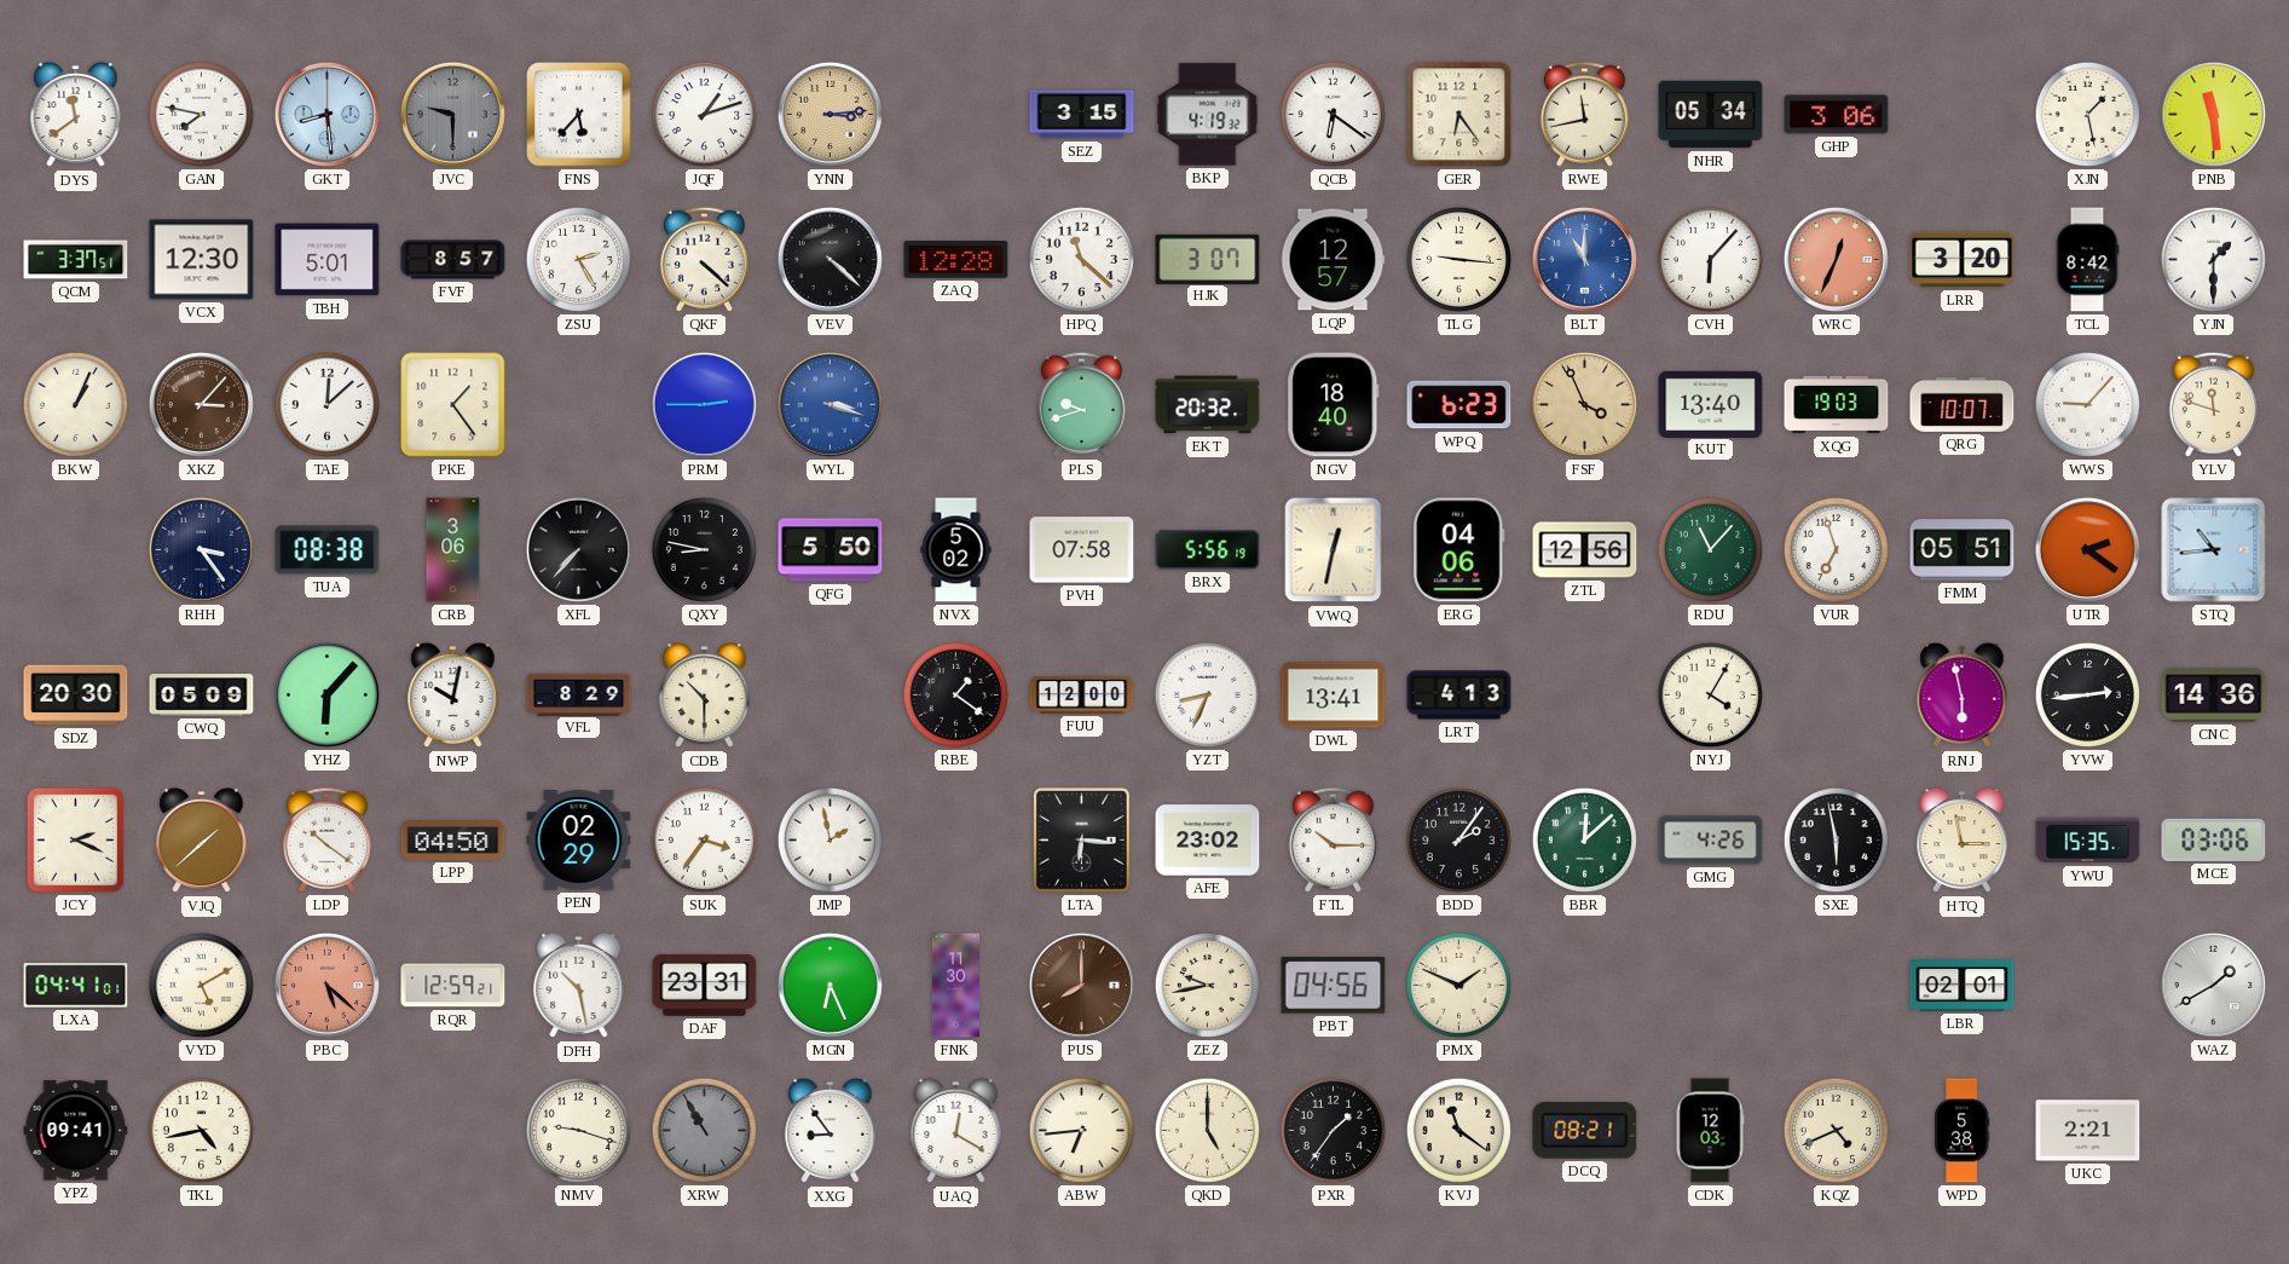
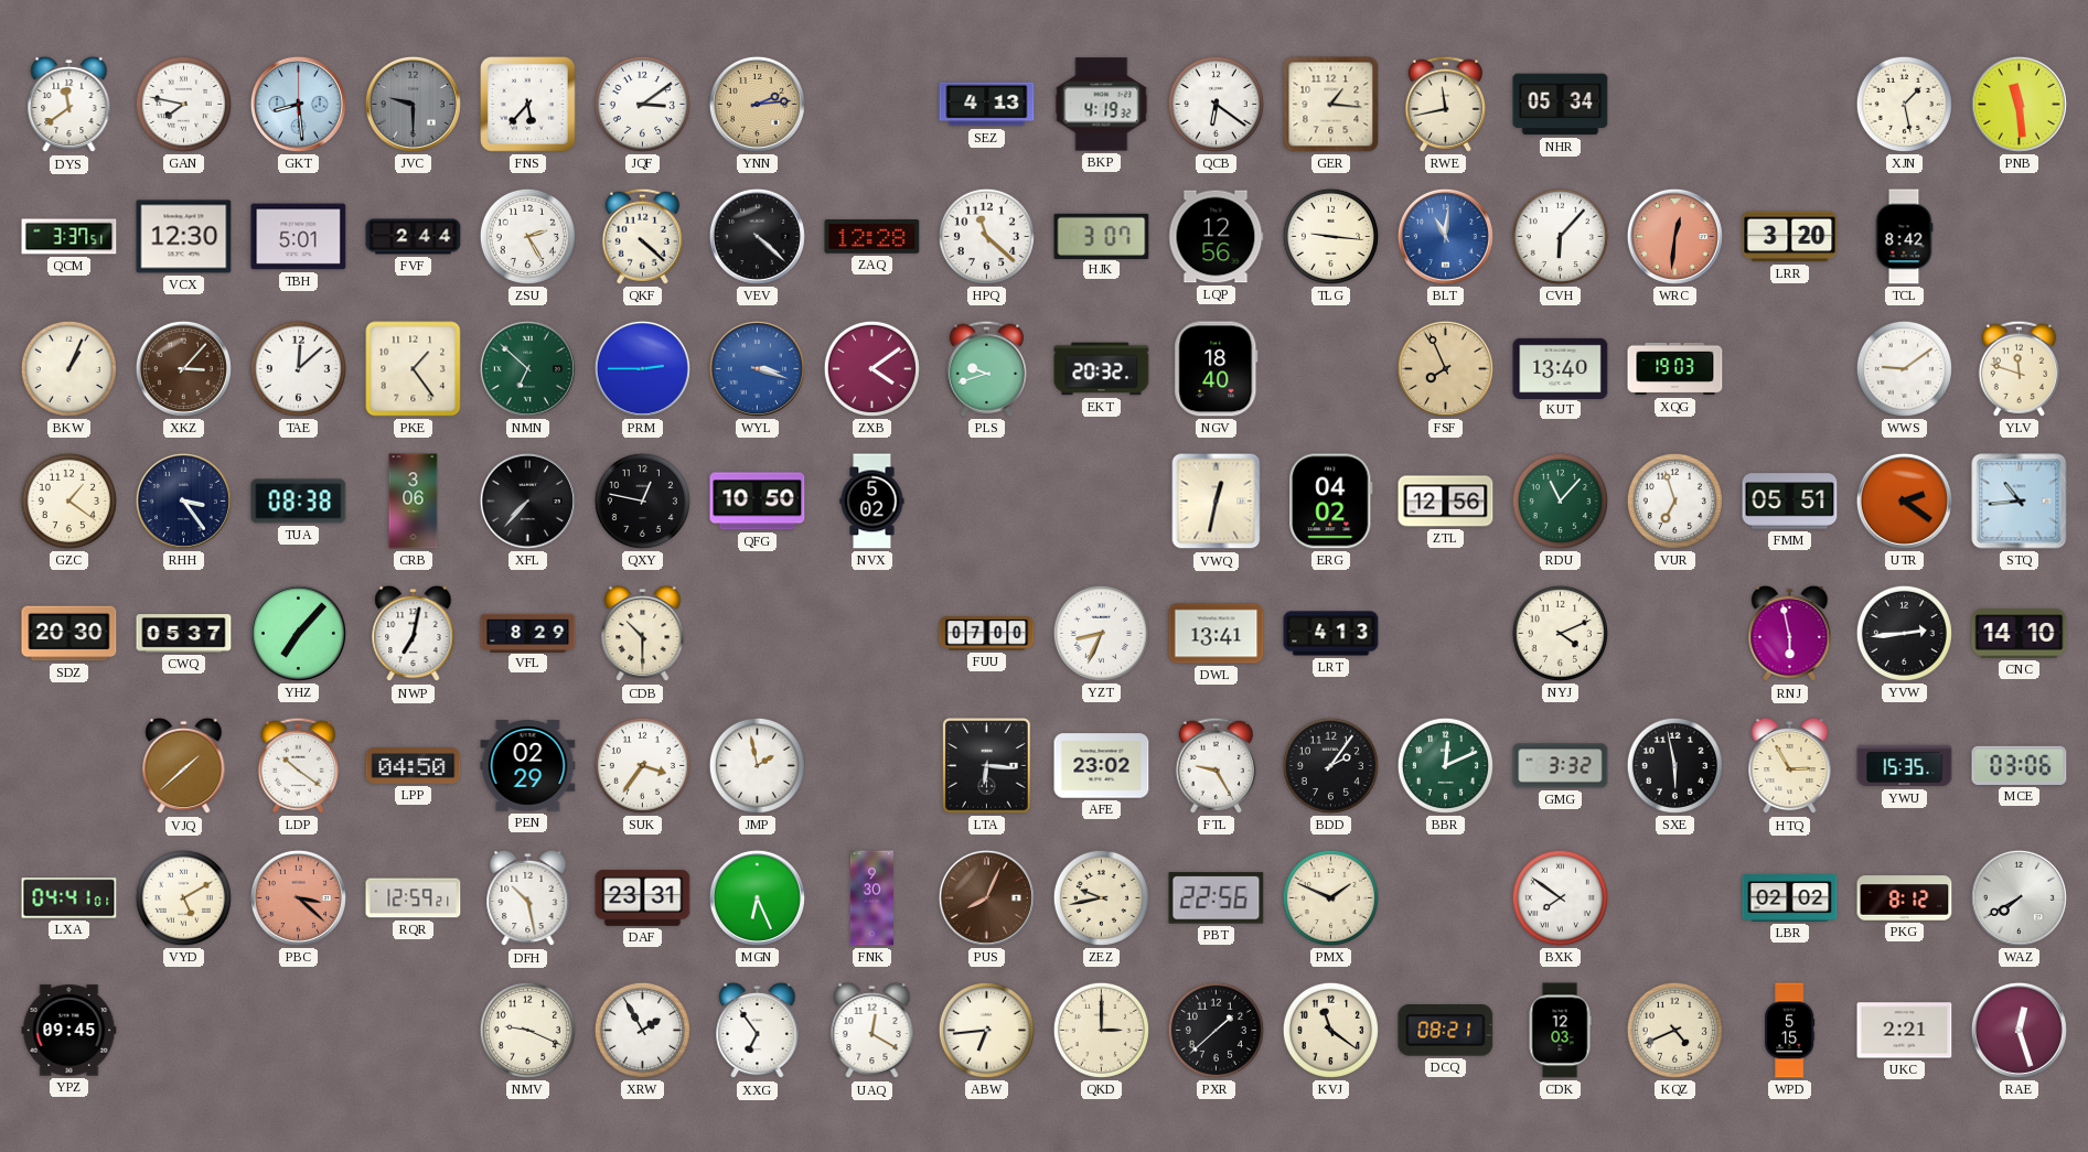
JQF: 1:12 -> 3:09 (642, 104)
YNN: 3:14 -> 2:14 (757, 104)
SEZ: 3:15 -> 4:13 (987, 105)
GER: 6:24 -> 1:16 (1331, 105)
GHP: 3:06 -> none (1837, 115)
FVF: 8:57 -> 2:44 (414, 237)
LQP: 12:57 -> 12:56 (1216, 237)
BLT: 11:00 -> 11:01 (1445, 236)
WRC: 12:34 -> 12:31 (1674, 236)
YJN: 1:30 -> none (2213, 259)
NMN: none -> 6:52 (527, 368)
ZXB: none -> 4:09 (871, 368)
WPQ: 6:23 -> none (1459, 405)
FSF: 3:56 -> 7:56 (1445, 368)
QRG: 10:07 -> none (1963, 404)
WWS: 9:07 -> 9:09 (1904, 368)
GZC: none -> 1:21 (68, 500)
QXY: 8:47 -> 12:47 (642, 500)
QFG: 5:50 -> 10:50 (758, 502)
PVH: 07:58 -> none (1082, 550)
BRX: 5:56 -> none (1208, 550)
ERG: 04:06 -> 04:02 (1331, 502)
CWQ: 05:09 -> 05:37 (184, 634)
YHZ: 6:07 -> 7:07 (298, 633)
NWP: 10:02 -> 7:02 (414, 634)
RBE: 1:21 -> none (955, 694)
FUU: 12:00 -> 07:00 (987, 634)
NYJ: 4:05 -> 4:11 (1560, 633)
CNC: 14:36 -> 14:10 (2020, 634)
JCY: 2:19 -> none (75, 839)
FTL: 10:15 -> 9:25 (1216, 765)
BBR: 12:08 -> 12:11 (1445, 765)
GMG: 4:26 -> 3:32 (1561, 766)
HTQ: 2:58 -> 2:55 (1790, 766)
PBC: 5:22 -> 3:22 (298, 897)
FNK: 11:30 -> 9:30 (871, 898)
PUS: 8:00 -> 8:04 (986, 897)
PBT: 04:56 -> 22:56 (1217, 898)
BXK: none -> 7:51 (1560, 897)
LBR: 02:01 -> 02:02 (1790, 898)
PKG: none -> 8:12 (1905, 898)
WAZ: 1:40 -> 7:40 (2019, 897)
YPZ: 09:41 -> 09:45 (69, 1031)
TKL: 4:43 -> none (201, 1130)
NMV: 9:18 -> 9:19 (527, 1030)
XRW: 10:55 -> 1:55 (642, 1030)
XRW dial: grey -> white (642, 1030)
XXG: 8:54 -> 6:54 (758, 1031)
QKD: 5:00 -> 3:00 (1101, 1030)
PXR: 1:36 -> 1:38 (1216, 1030)
WPD: 5:38 -> 5:15 (1790, 1031)
RAE: none -> 12:27 (2019, 1030)
